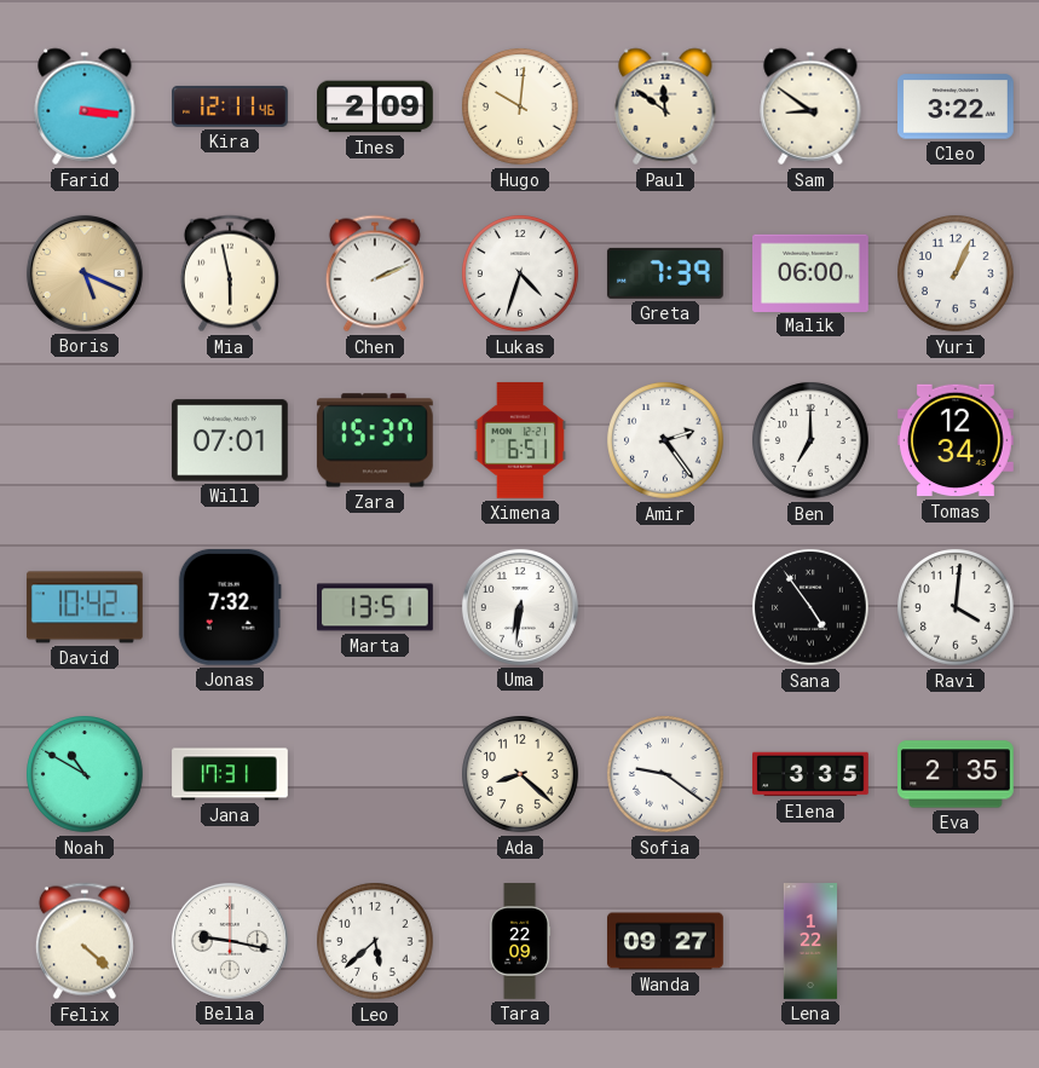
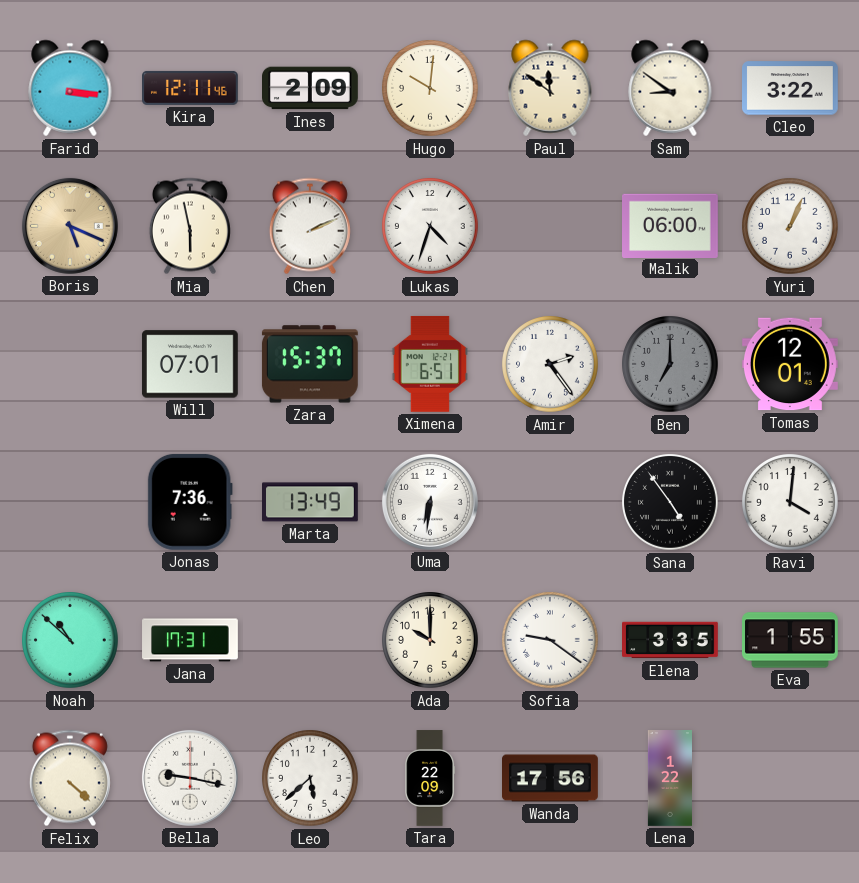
Greta: 7:39 -> none (665, 273)
Ben dial: white -> grey (671, 365)
Tomas: 12:34 -> 12:01 (791, 364)
David: 10:42 -> none (85, 607)
Jonas: 7:32 -> 7:36 (190, 502)
Marta: 13:51 -> 13:49 (311, 502)
Noah: 10:50 -> 10:52 (71, 641)
Ada: 8:22 -> 10:00 (431, 641)
Eva: 2:35 -> 1:55 (791, 640)
Wanda: 09:27 -> 17:56 (551, 778)
